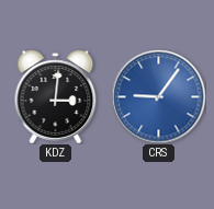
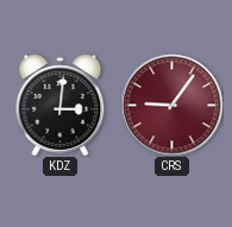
CRS dial: blue -> burgundy (171, 105)
